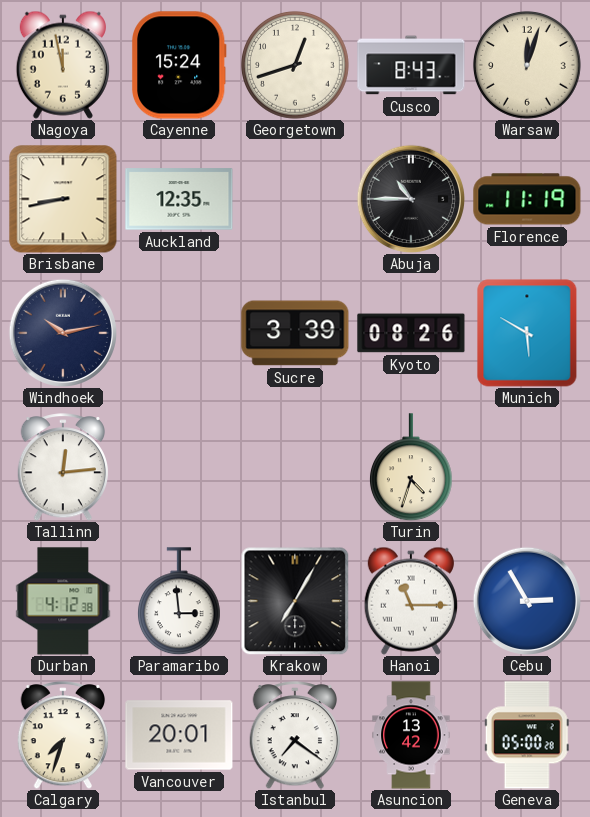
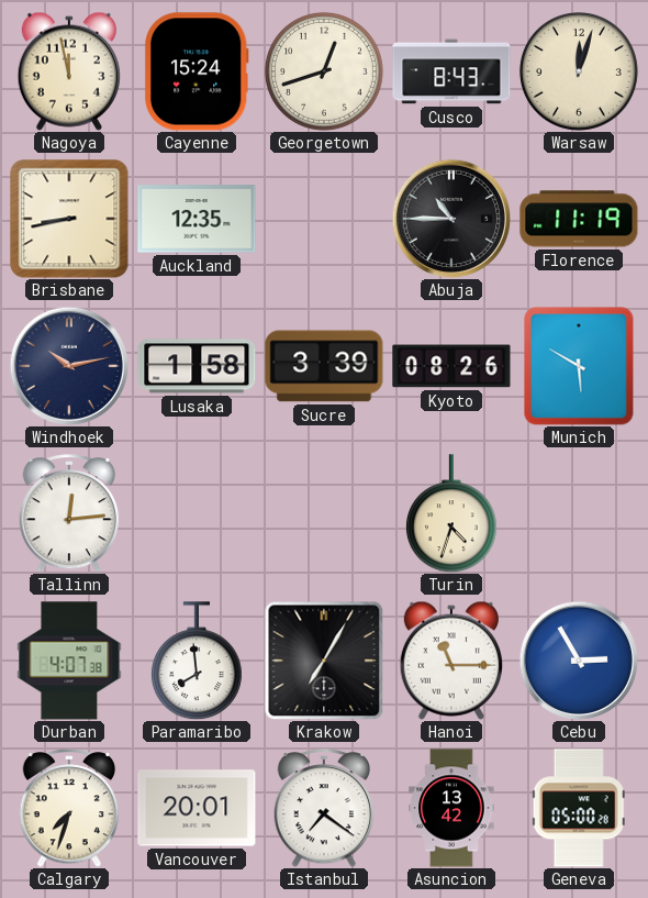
Lusaka: none -> 1:58 (197, 366)
Durban: 4:12 -> 4:07 (69, 661)
Paramaribo: 2:59 -> 7:59 (197, 661)
